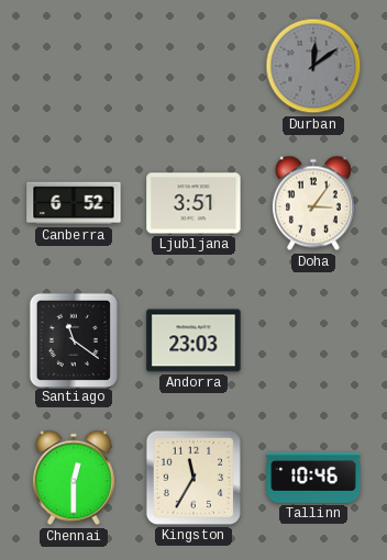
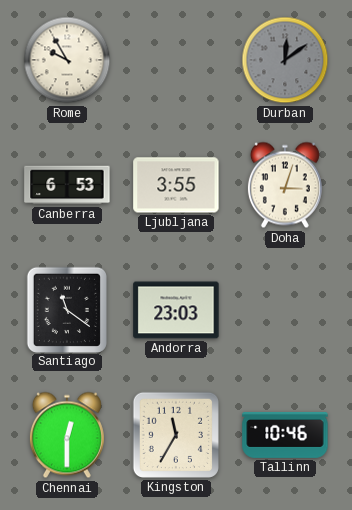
Rome: none -> 9:55 (67, 60)
Canberra: 6:52 -> 6:53 (67, 185)
Ljubljana: 3:51 -> 3:55 (176, 185)
Doha: 3:06 -> 3:03 (285, 185)
